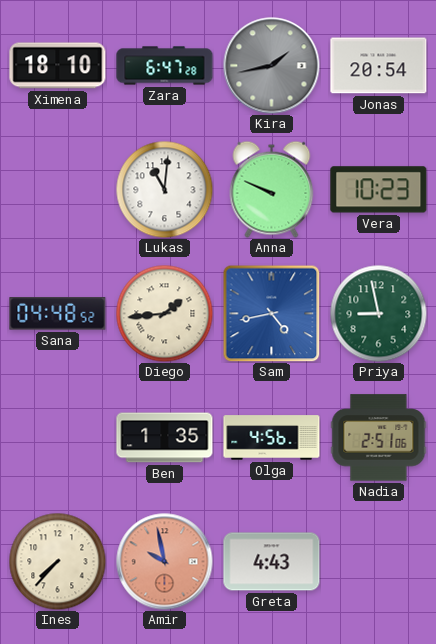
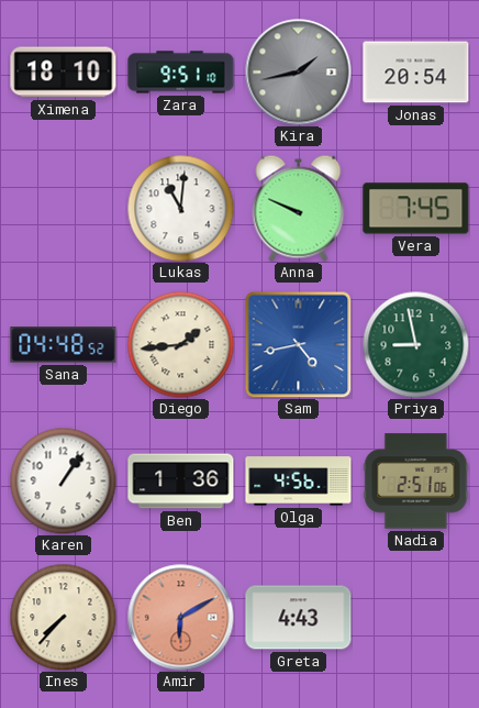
Zara: 6:47 -> 9:51 (181, 73)
Vera: 10:23 -> 7:45 (416, 209)
Karen: none -> 1:06 (63, 480)
Ben: 1:35 -> 1:36 (181, 482)
Amir: 9:58 -> 6:10 (181, 618)
